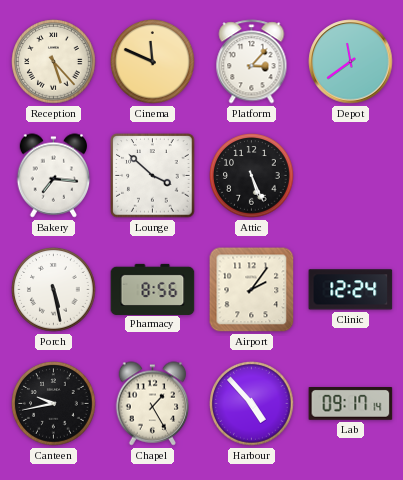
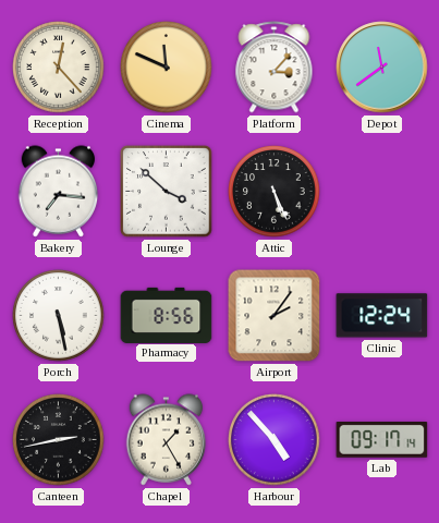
Reception: 5:23 -> 12:23 (59, 68)
Canteen: 9:43 -> 2:43 (59, 440)
